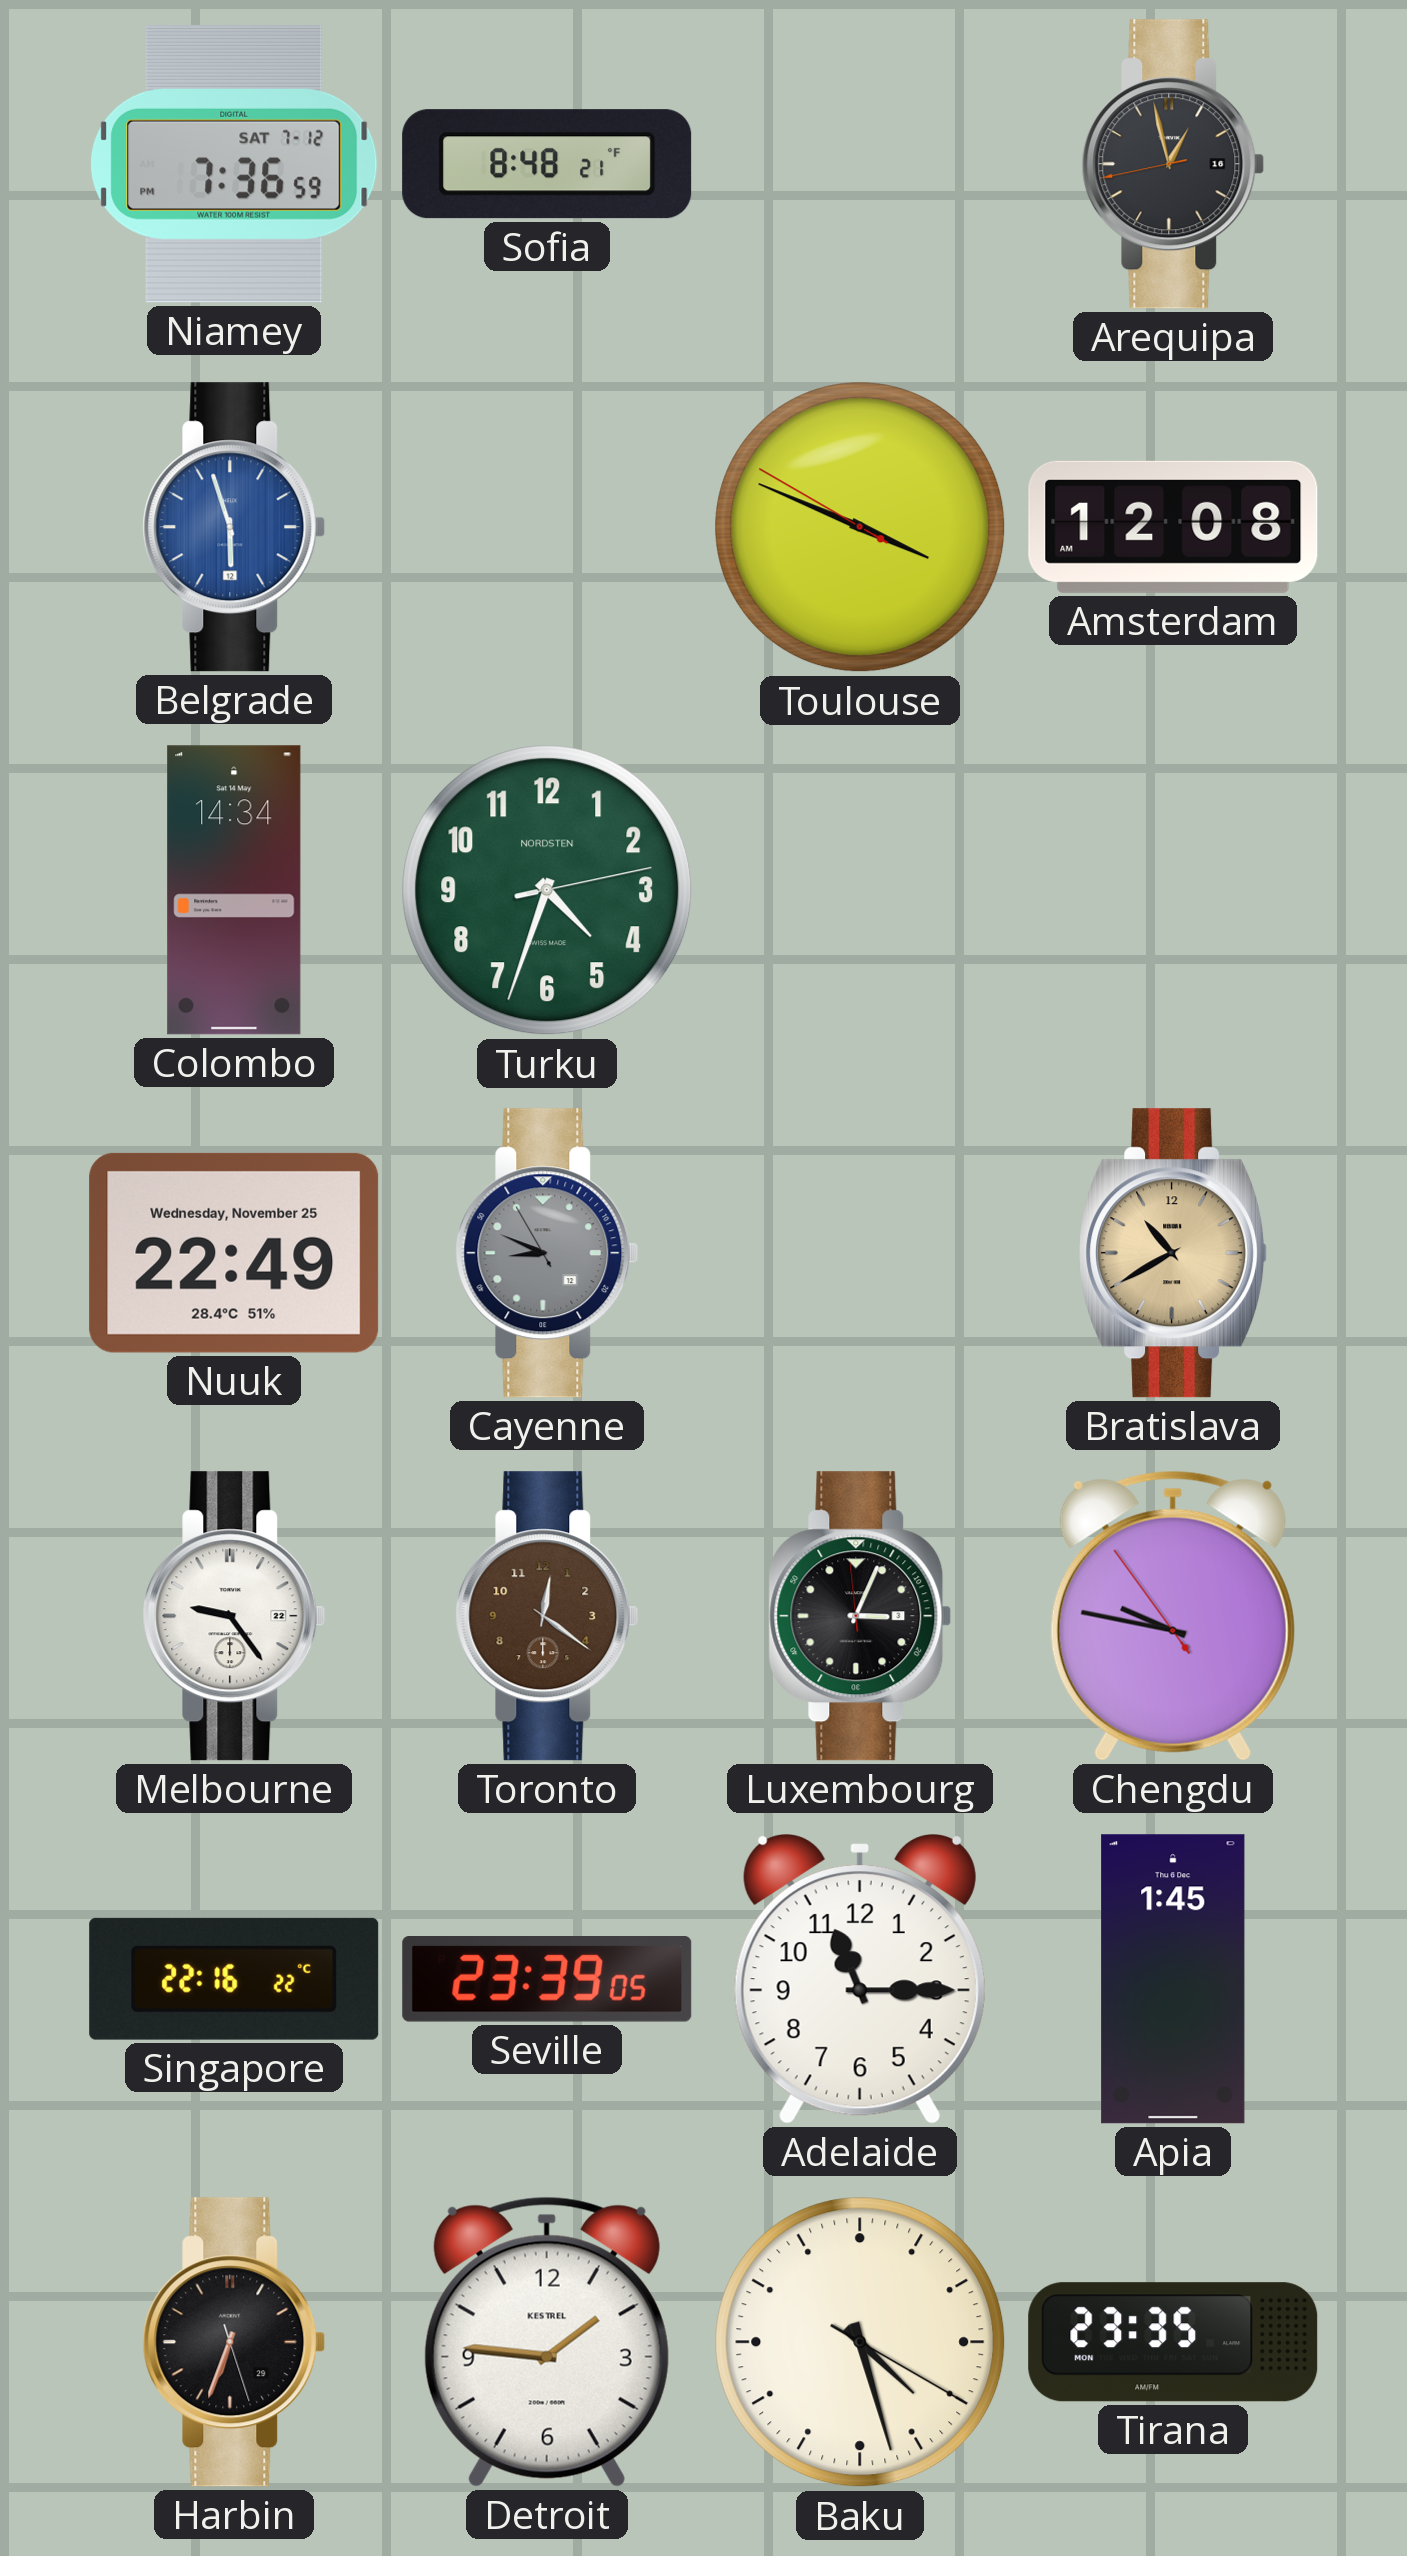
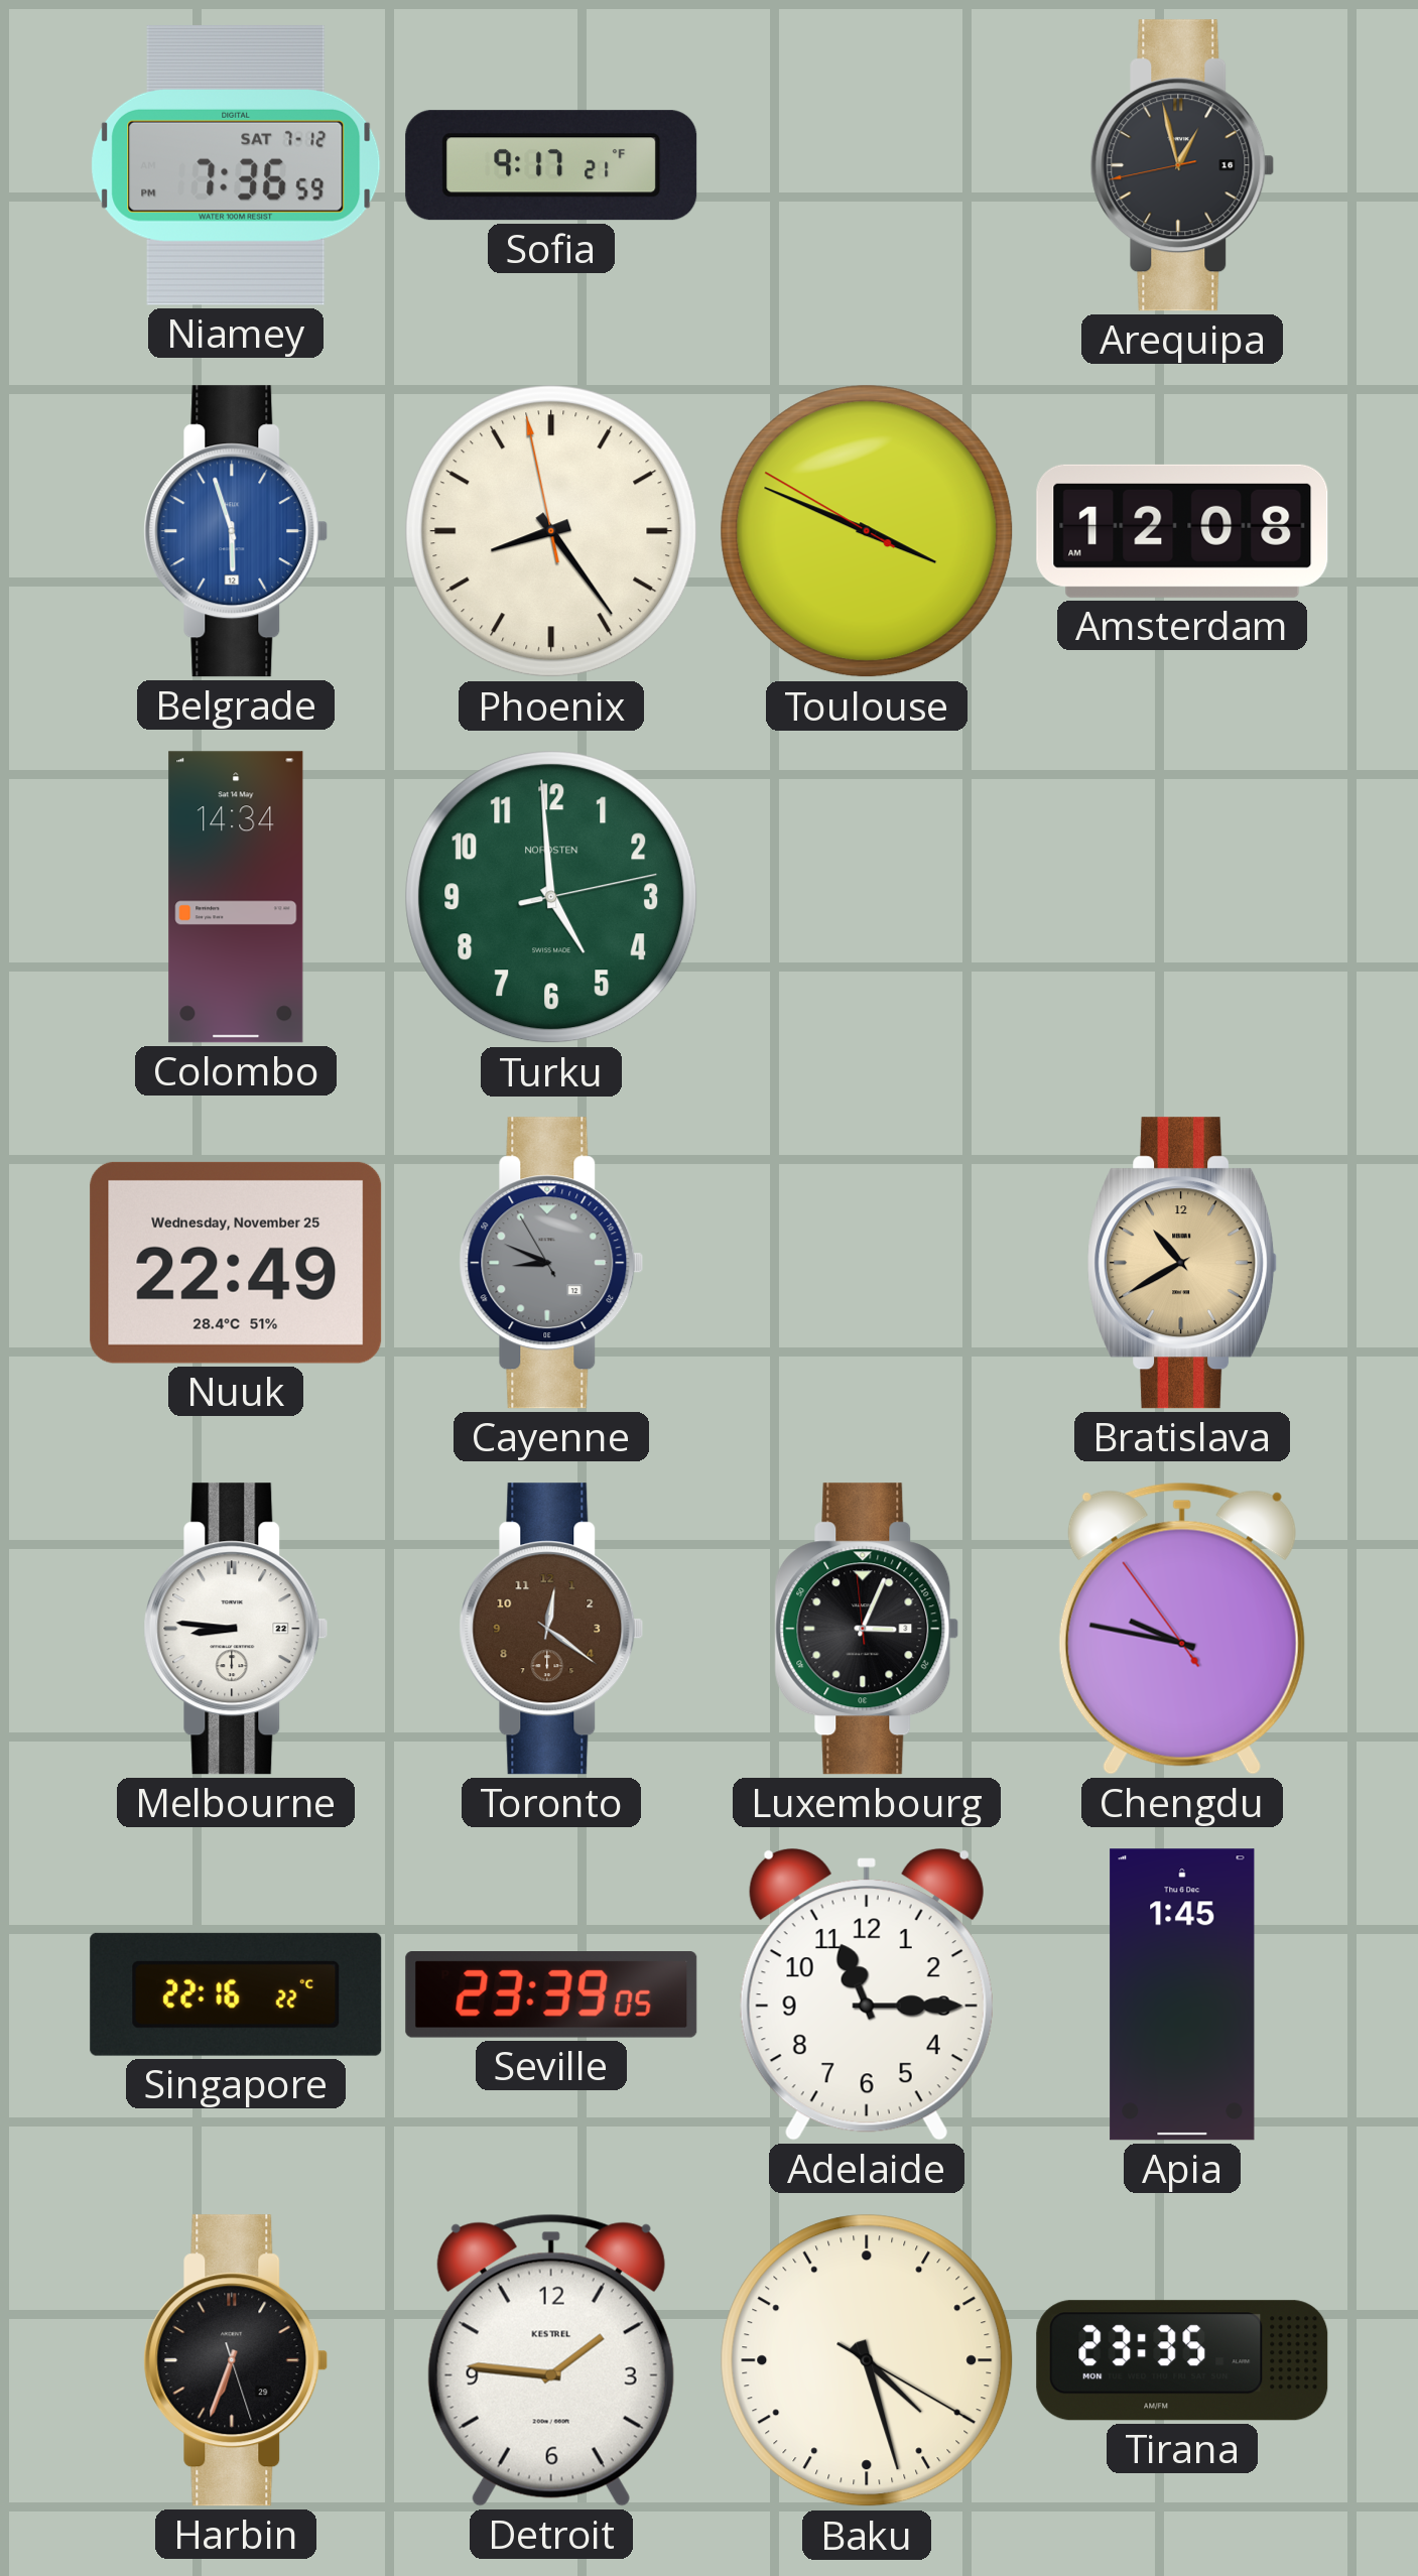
Sofia: 8:48 -> 9:17 (551, 165)
Phoenix: none -> 8:23 (551, 531)
Turku: 4:33 -> 4:59 (551, 897)
Melbourne: 9:24 -> 8:46 (236, 1629)
